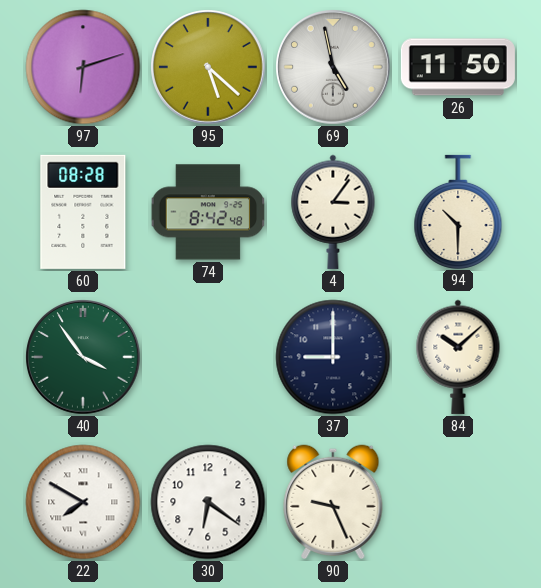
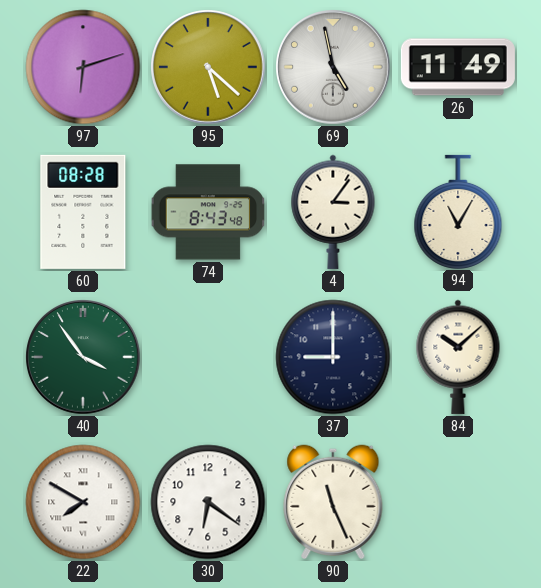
26: 11:50 -> 11:49 (458, 67)
74: 8:42 -> 8:43 (208, 212)
94: 10:30 -> 11:05 (458, 211)
90: 9:26 -> 11:26 (333, 502)
